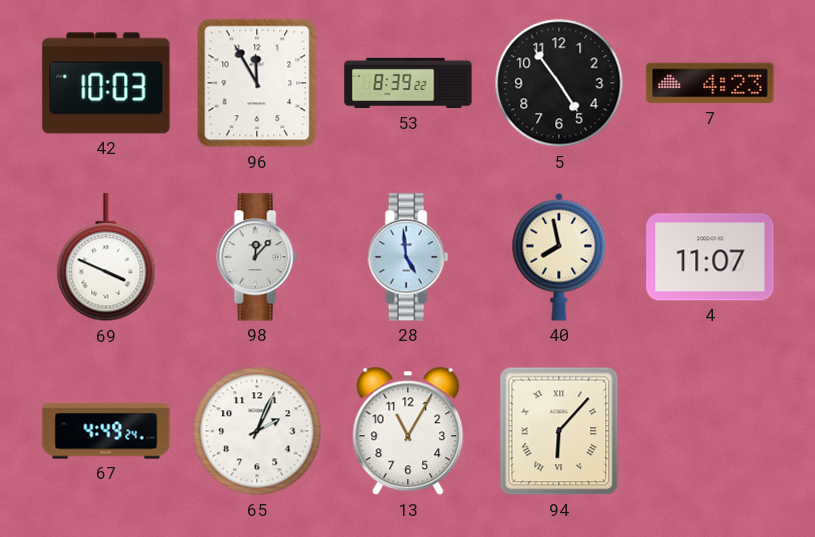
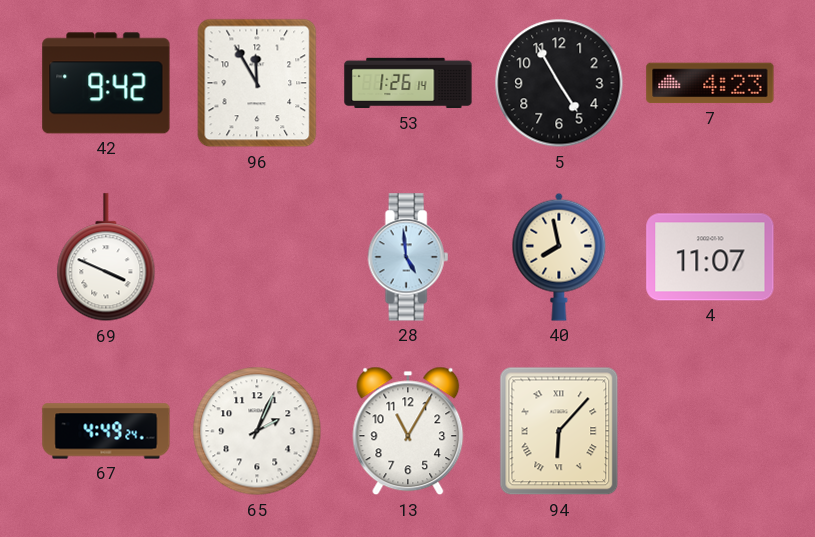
42: 10:03 -> 9:42 (106, 83)
53: 8:39 -> 1:26 (408, 83)
5: 4:54 -> 4:55 (559, 83)
98: 12:07 -> none (257, 257)
